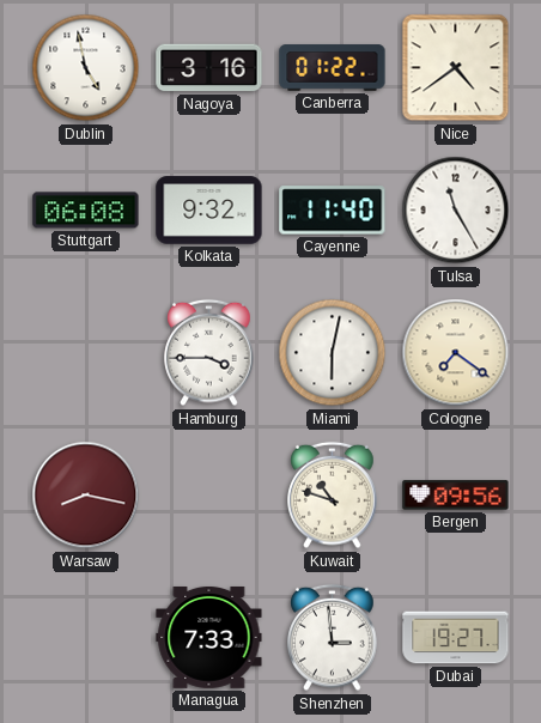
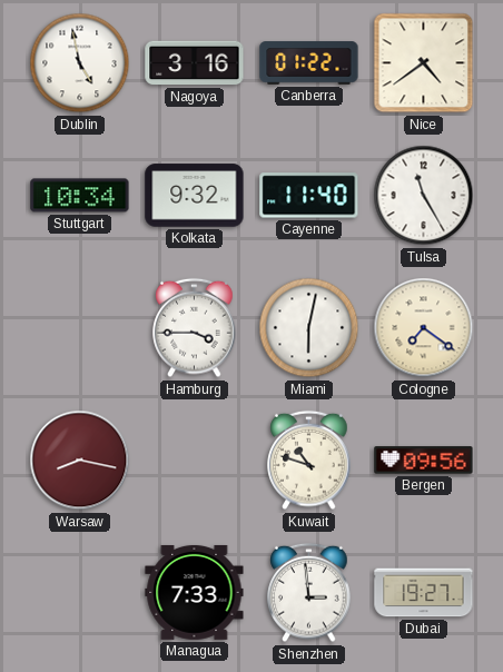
Stuttgart: 06:08 -> 10:34 (80, 196)
